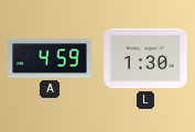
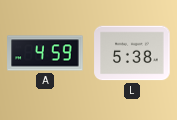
L: 1:30 -> 5:38 (132, 53)
